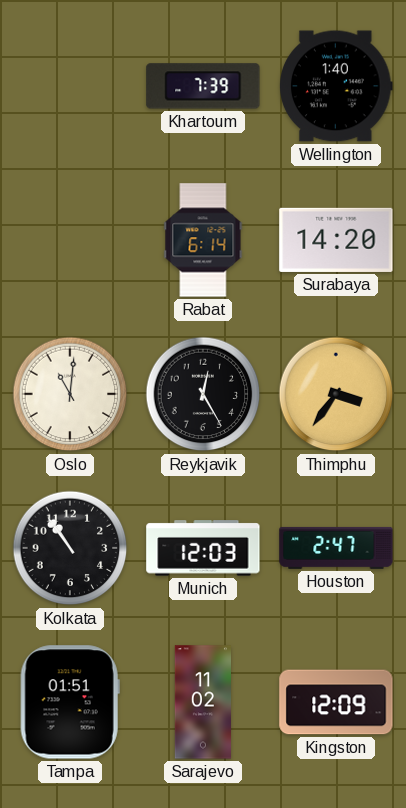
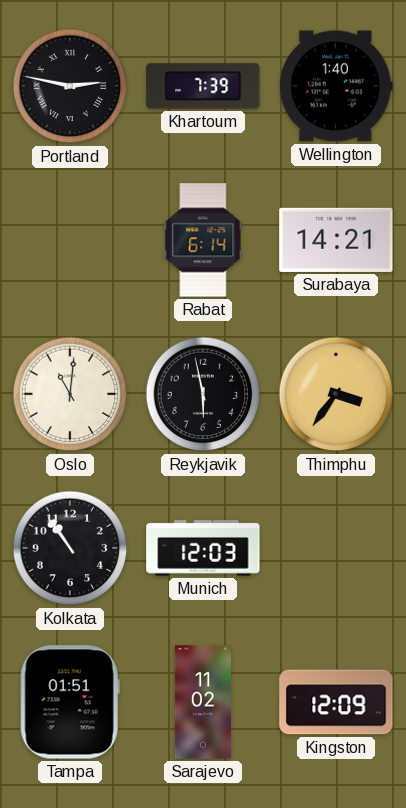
Portland: none -> 2:47 (70, 86)
Surabaya: 14:20 -> 14:21 (336, 240)
Reykjavik: 12:25 -> 5:58 (203, 394)
Houston: 2:47 -> none (336, 548)
